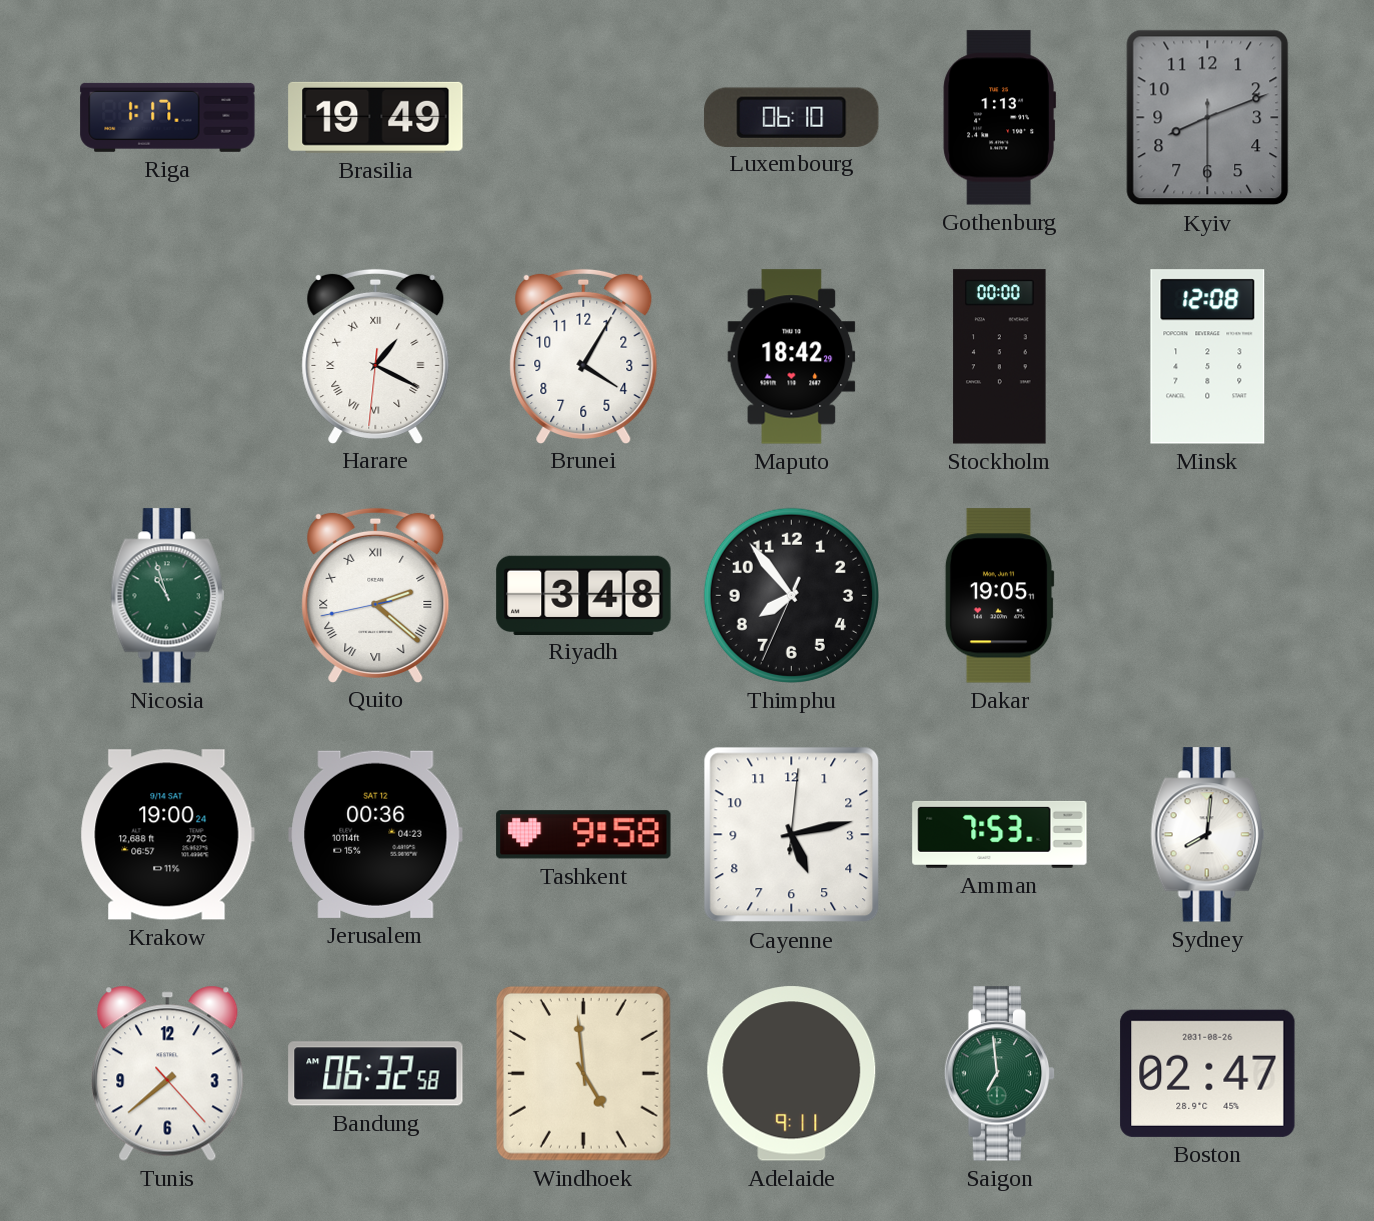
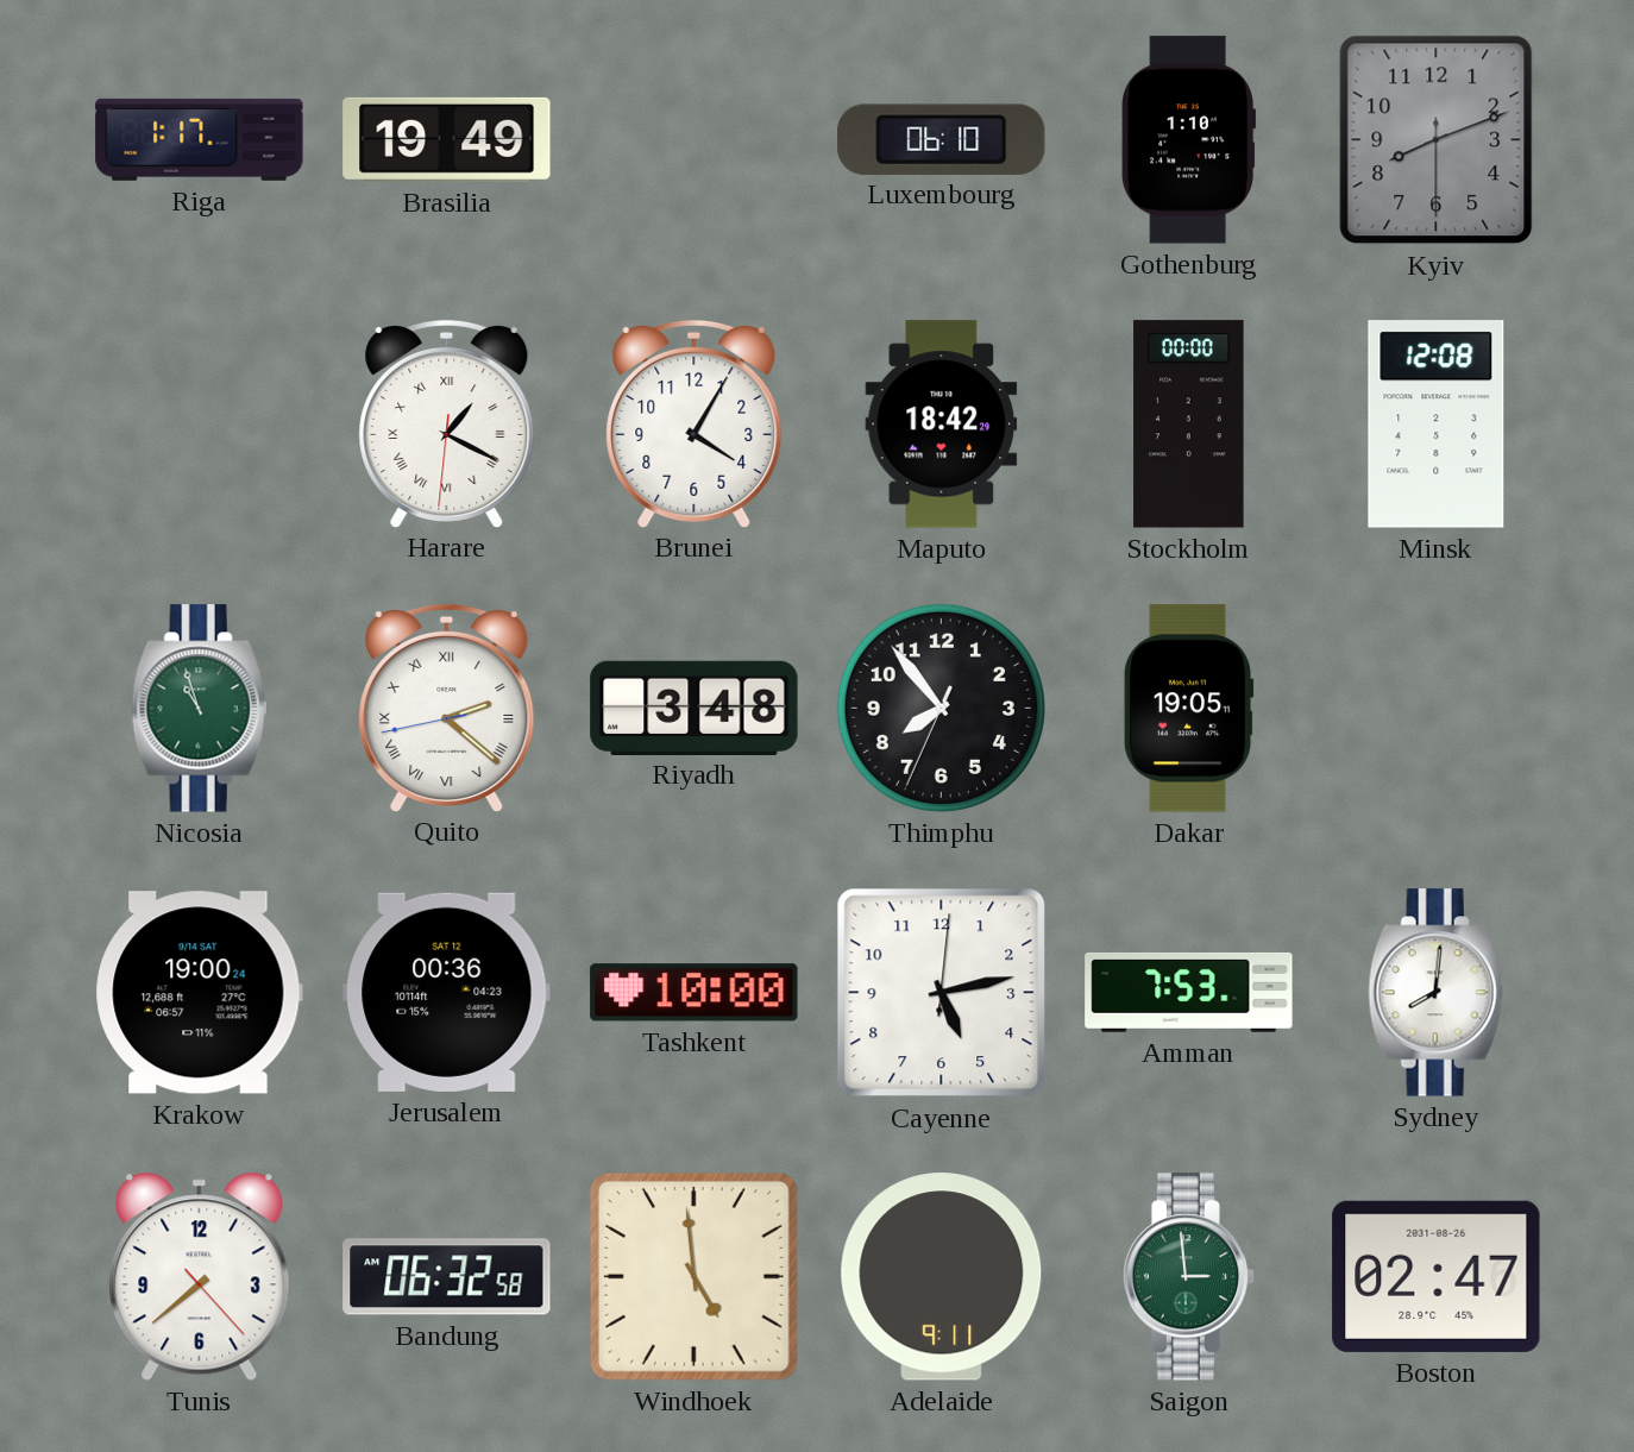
Gothenburg: 1:13 -> 1:10 (1188, 140)
Tashkent: 9:58 -> 10:00 (695, 993)
Saigon: 6:59 -> 2:59 (1189, 1277)
